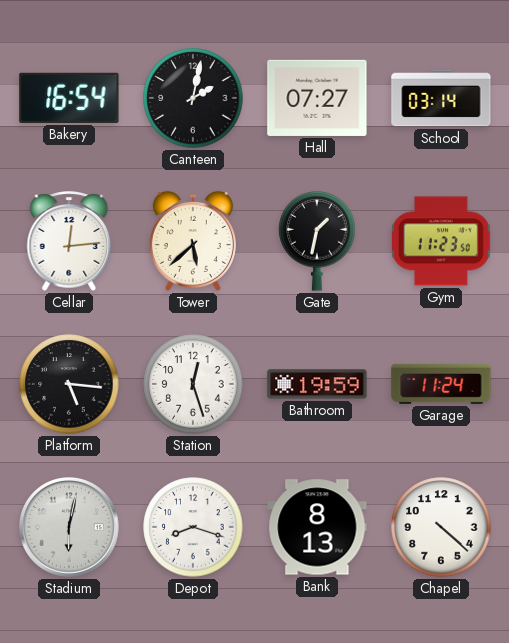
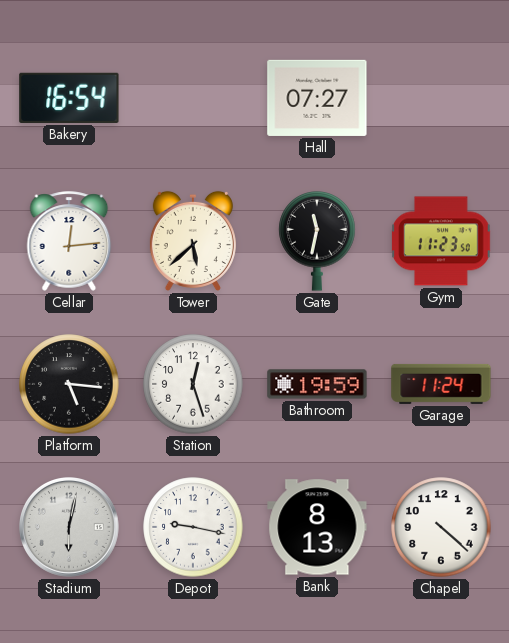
Canteen: 2:02 -> none (193, 98)
School: 03:14 -> none (441, 98)
Gate: 1:32 -> 11:32 (317, 242)
Depot: 8:18 -> 9:17 (193, 527)
